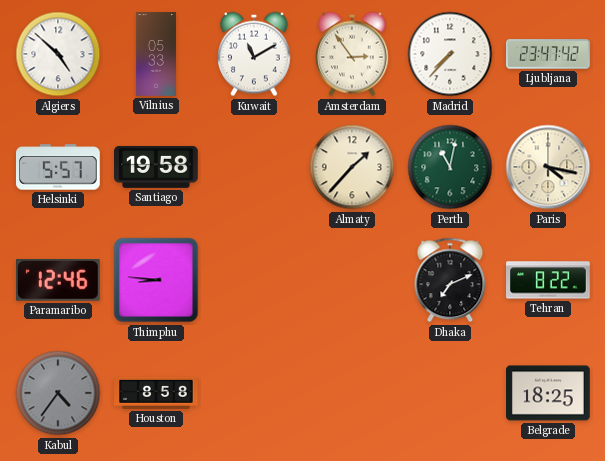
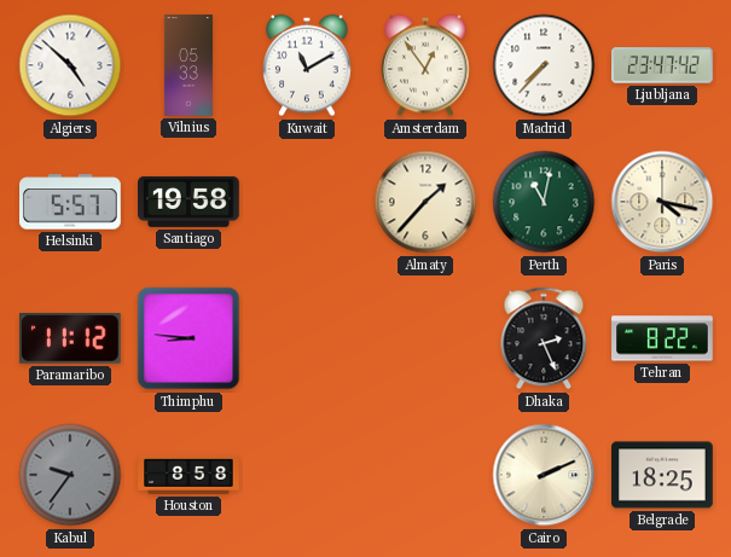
Amsterdam: 2:54 -> 12:54 (427, 65)
Paramaribo: 12:46 -> 11:12 (70, 338)
Dhaka: 7:11 -> 2:26 (544, 338)
Kabul: 4:36 -> 9:36 (70, 475)
Cairo: none -> 2:11 (544, 475)
